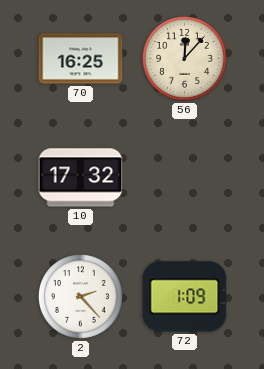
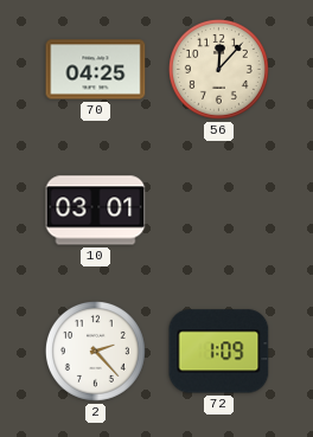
70: 16:25 -> 04:25 (96, 70)
10: 17:32 -> 03:01 (96, 211)
